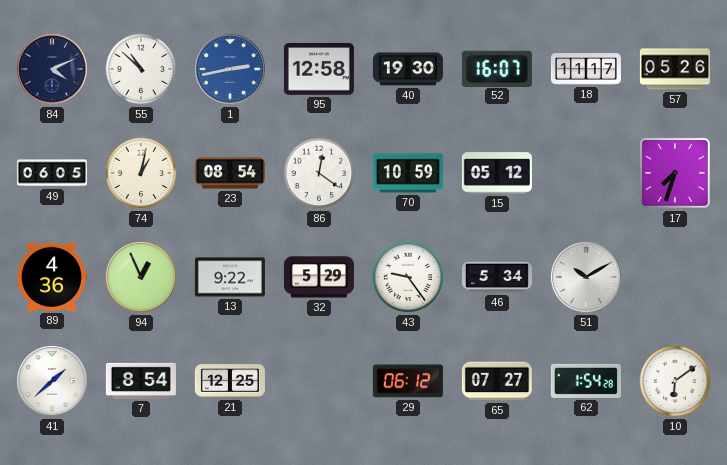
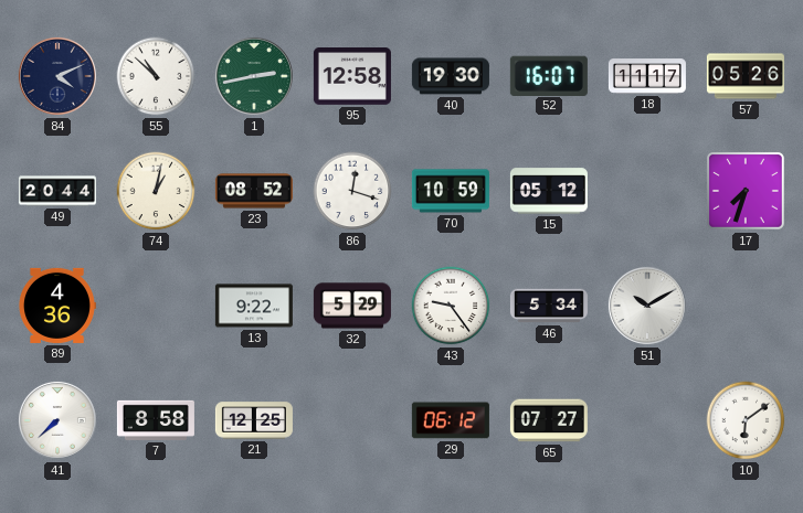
1 dial: blue -> green (254, 76)
49: 06:05 -> 20:44 (57, 191)
23: 08:54 -> 08:52 (254, 191)
86: 12:21 -> 12:18 (352, 191)
94: 12:56 -> none (141, 277)
41: 1:38 -> 7:38 (57, 420)
7: 8:54 -> 8:58 (156, 420)
62: 1:54 -> none (586, 381)
